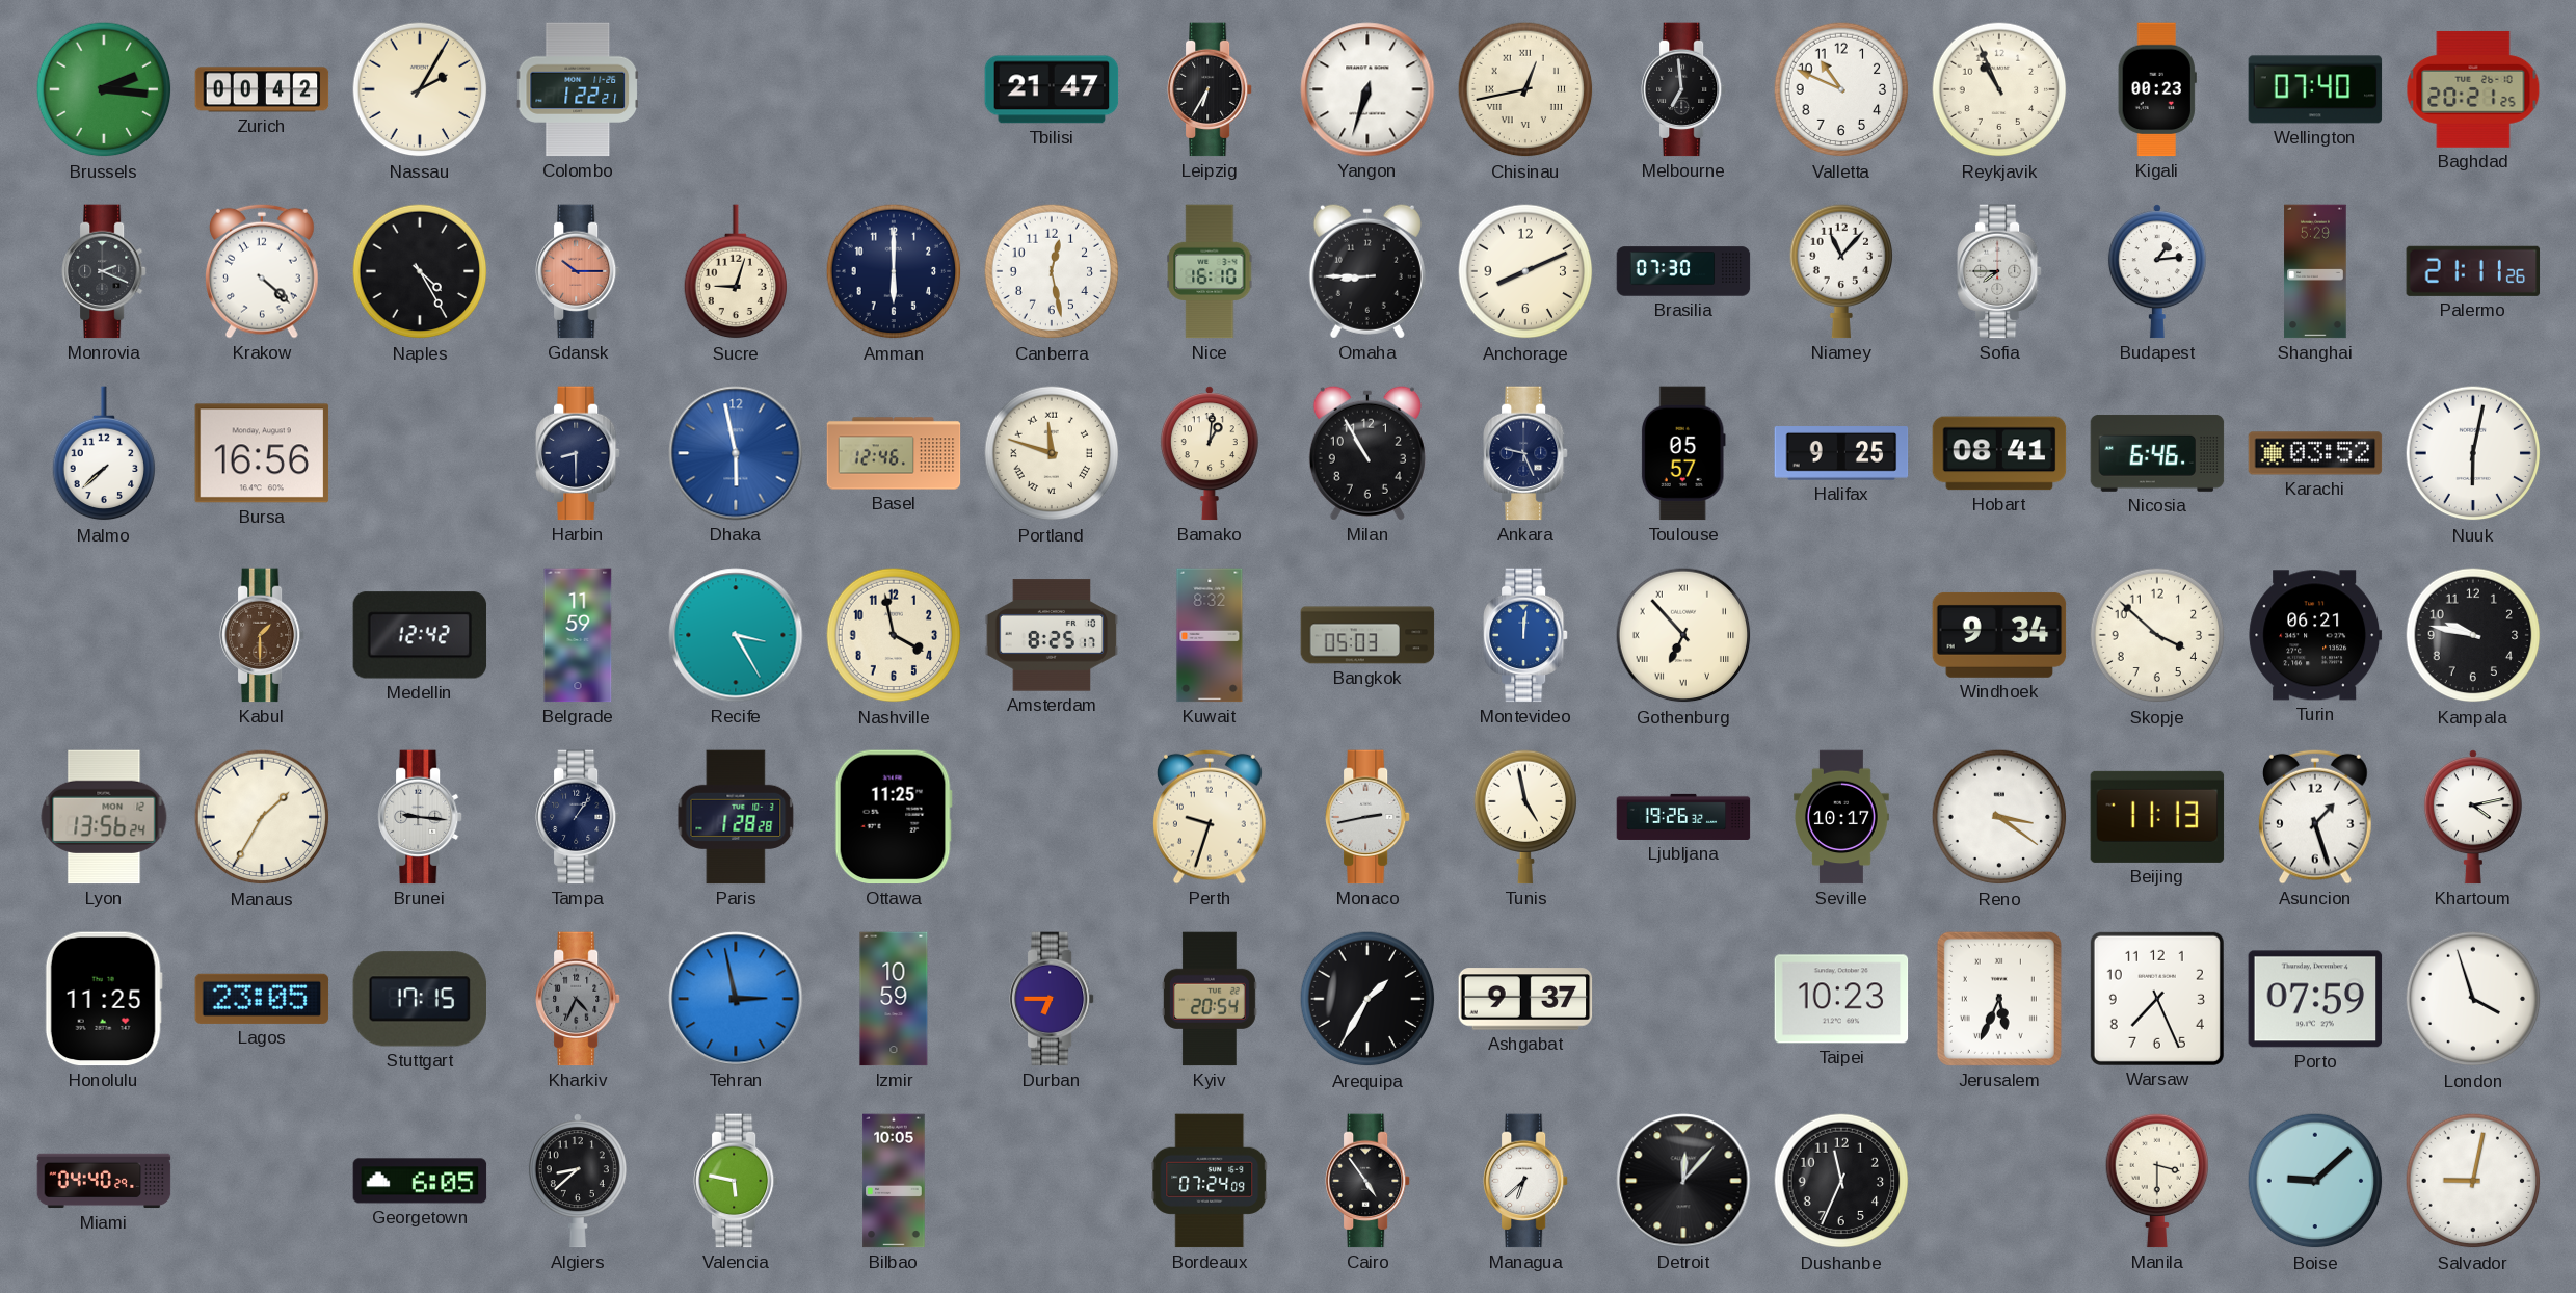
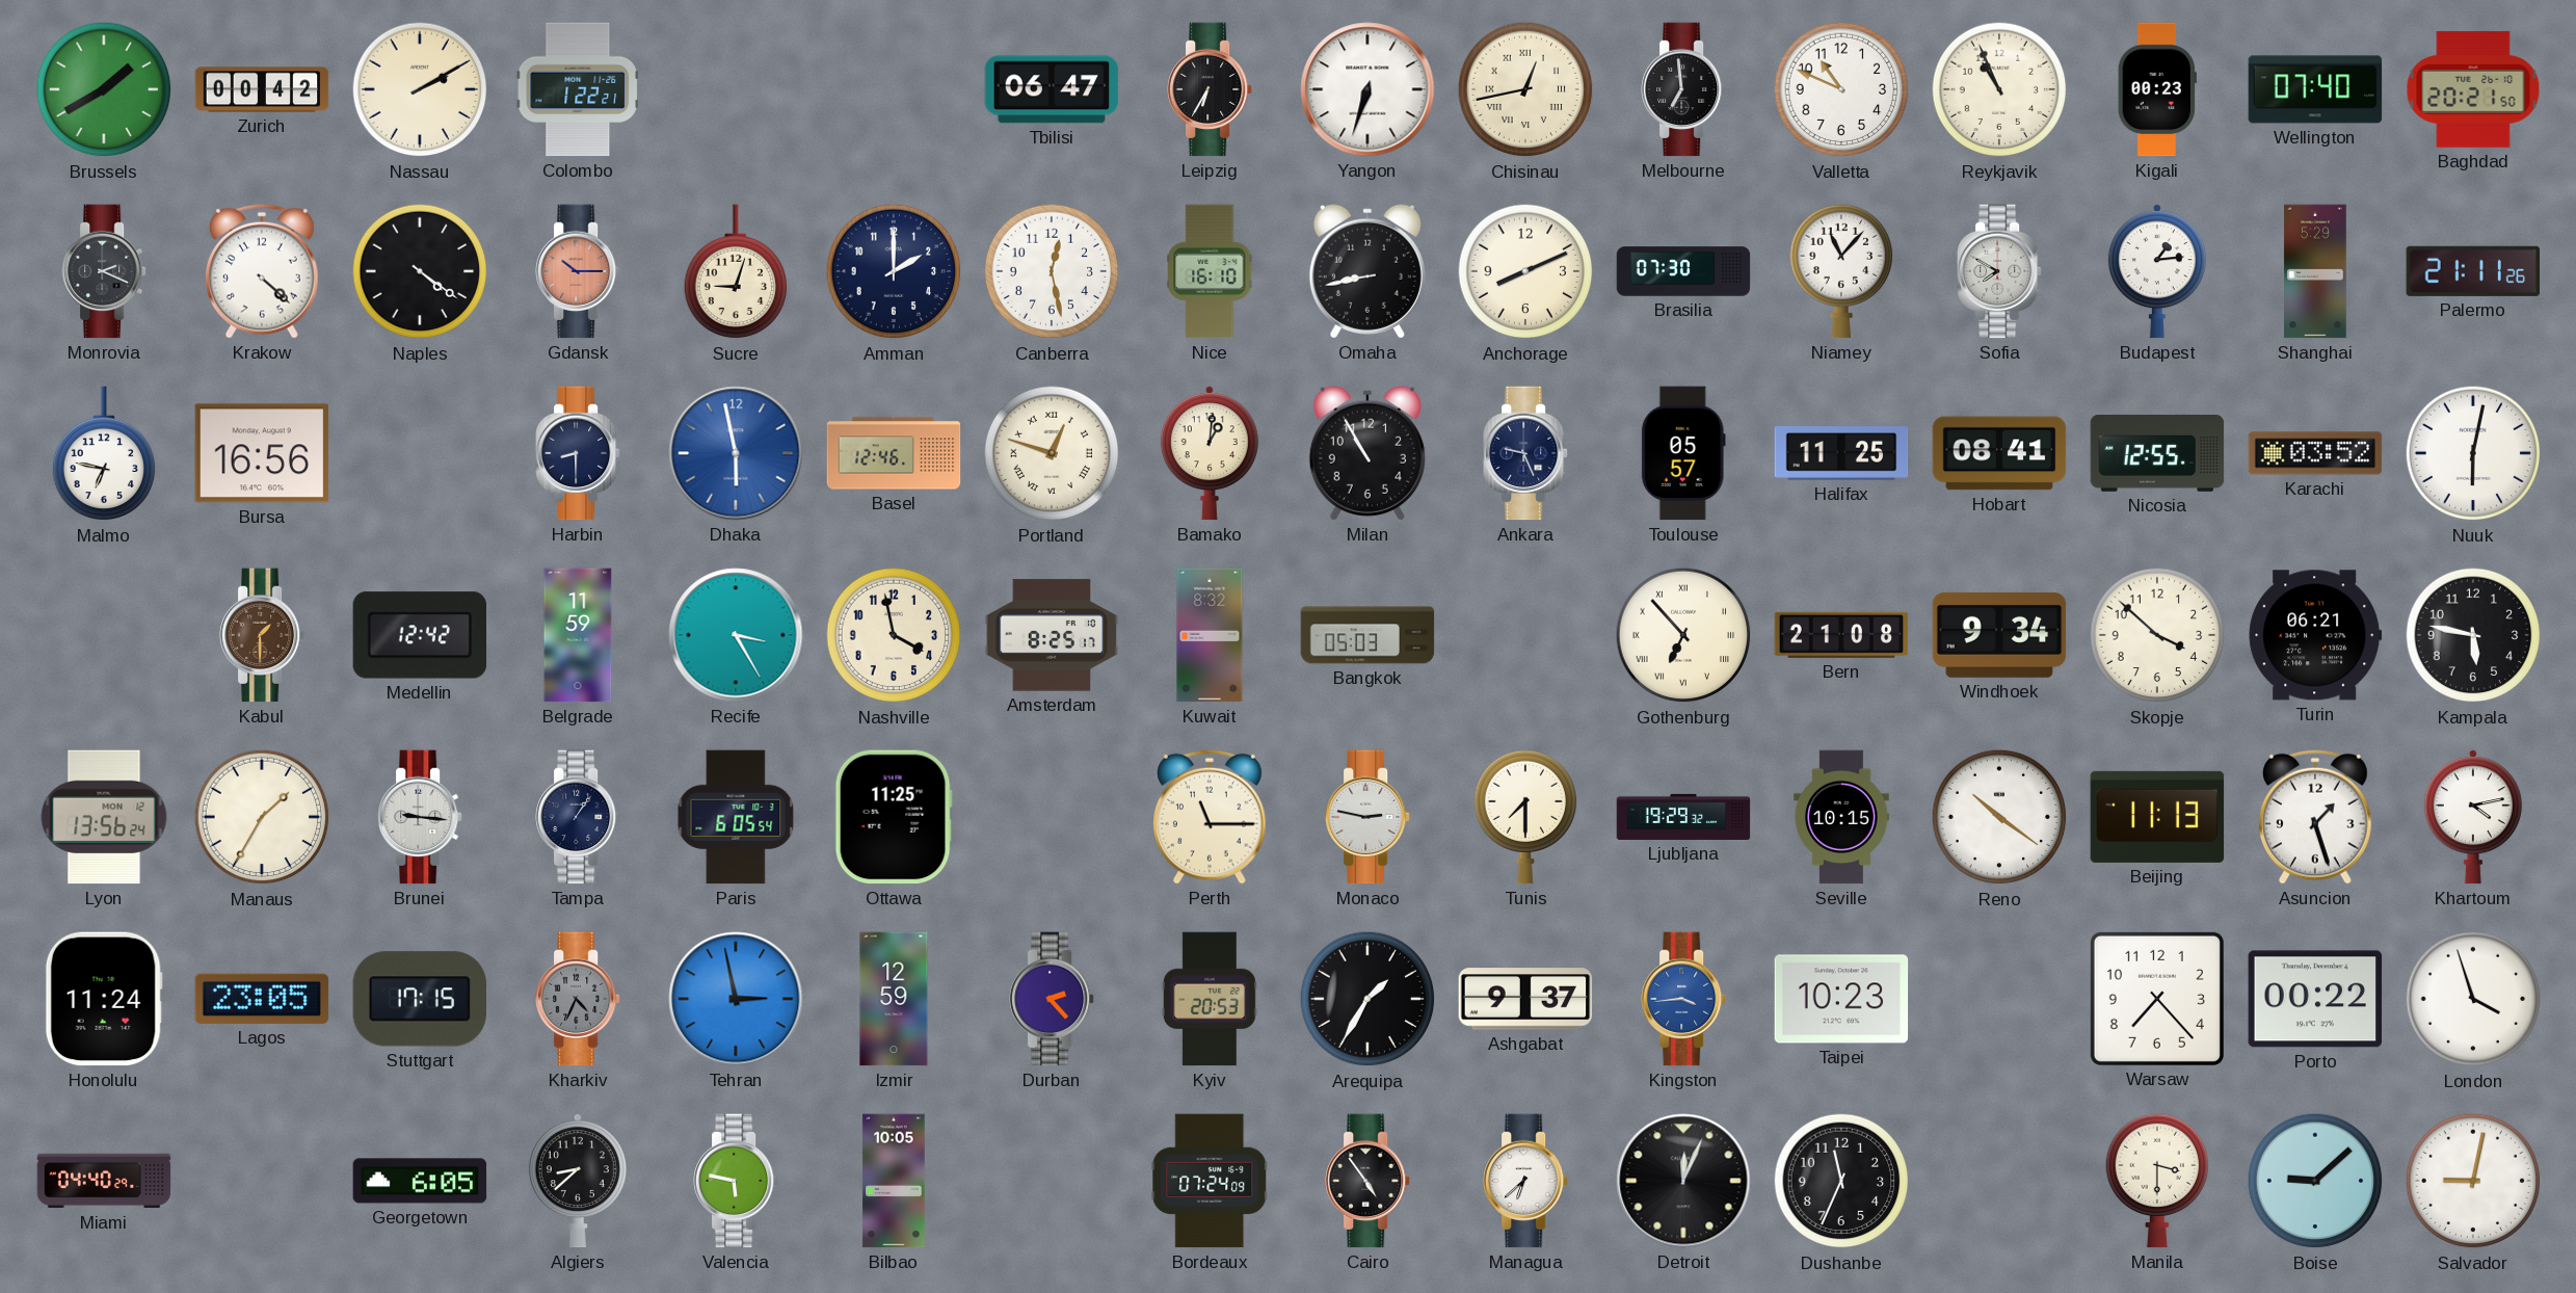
Brussels: 2:16 -> 1:40 (104, 89)
Nassau: 2:05 -> 2:10 (420, 89)
Tbilisi: 21:47 -> 06:47 (1052, 89)
Baghdad: 20:21:25 -> 20:21:50 (2473, 89)
Naples: 4:25 -> 4:21 (420, 271)
Amman: 6:00 -> 2:00 (894, 271)
Omaha: 8:45 -> 8:43 (1367, 271)
Sofia: 7:45 -> 7:50 (2000, 271)
Malmo: 7:38 -> 6:47 (104, 454)
Portland: 11:48 -> 12:48 (1052, 453)
Halifax: 9:25 -> 11:25 (1841, 454)
Nicosia: 6:46 -> 12:55 (2157, 453)
Montevideo: 12:01 -> none (1526, 635)
Bern: none -> 21:08 (1841, 635)
Kampala: 9:47 -> 5:47 (2473, 635)
Paris: 1:28 -> 6:05 (736, 817)
Perth: 9:33 -> 11:15 (1211, 817)
Monaco: 2:43 -> 2:47 (1369, 817)
Tunis: 4:58 -> 7:30 (1525, 817)
Ljubljana: 19:26 -> 19:29 (1683, 817)
Seville: 10:17 -> 10:15 (1841, 817)
Reno: 3:21 -> 10:21 (1999, 817)
Honolulu: 11:25 -> 11:24 (104, 999)
Izmir: 10:59 -> 12:59 (894, 999)
Durban: 6:45 -> 2:23 (1053, 999)
Kyiv: 20:54 -> 20:53 (1210, 999)
Kingston: none -> 3:44 (1684, 999)
Jerusalem: 5:34 -> none (1999, 999)
Warsaw: 7:26 -> 7:23 (2157, 999)
Porto: 07:59 -> 00:22 (2315, 999)
Detroit: 12:07 -> 12:04 (1683, 1181)
